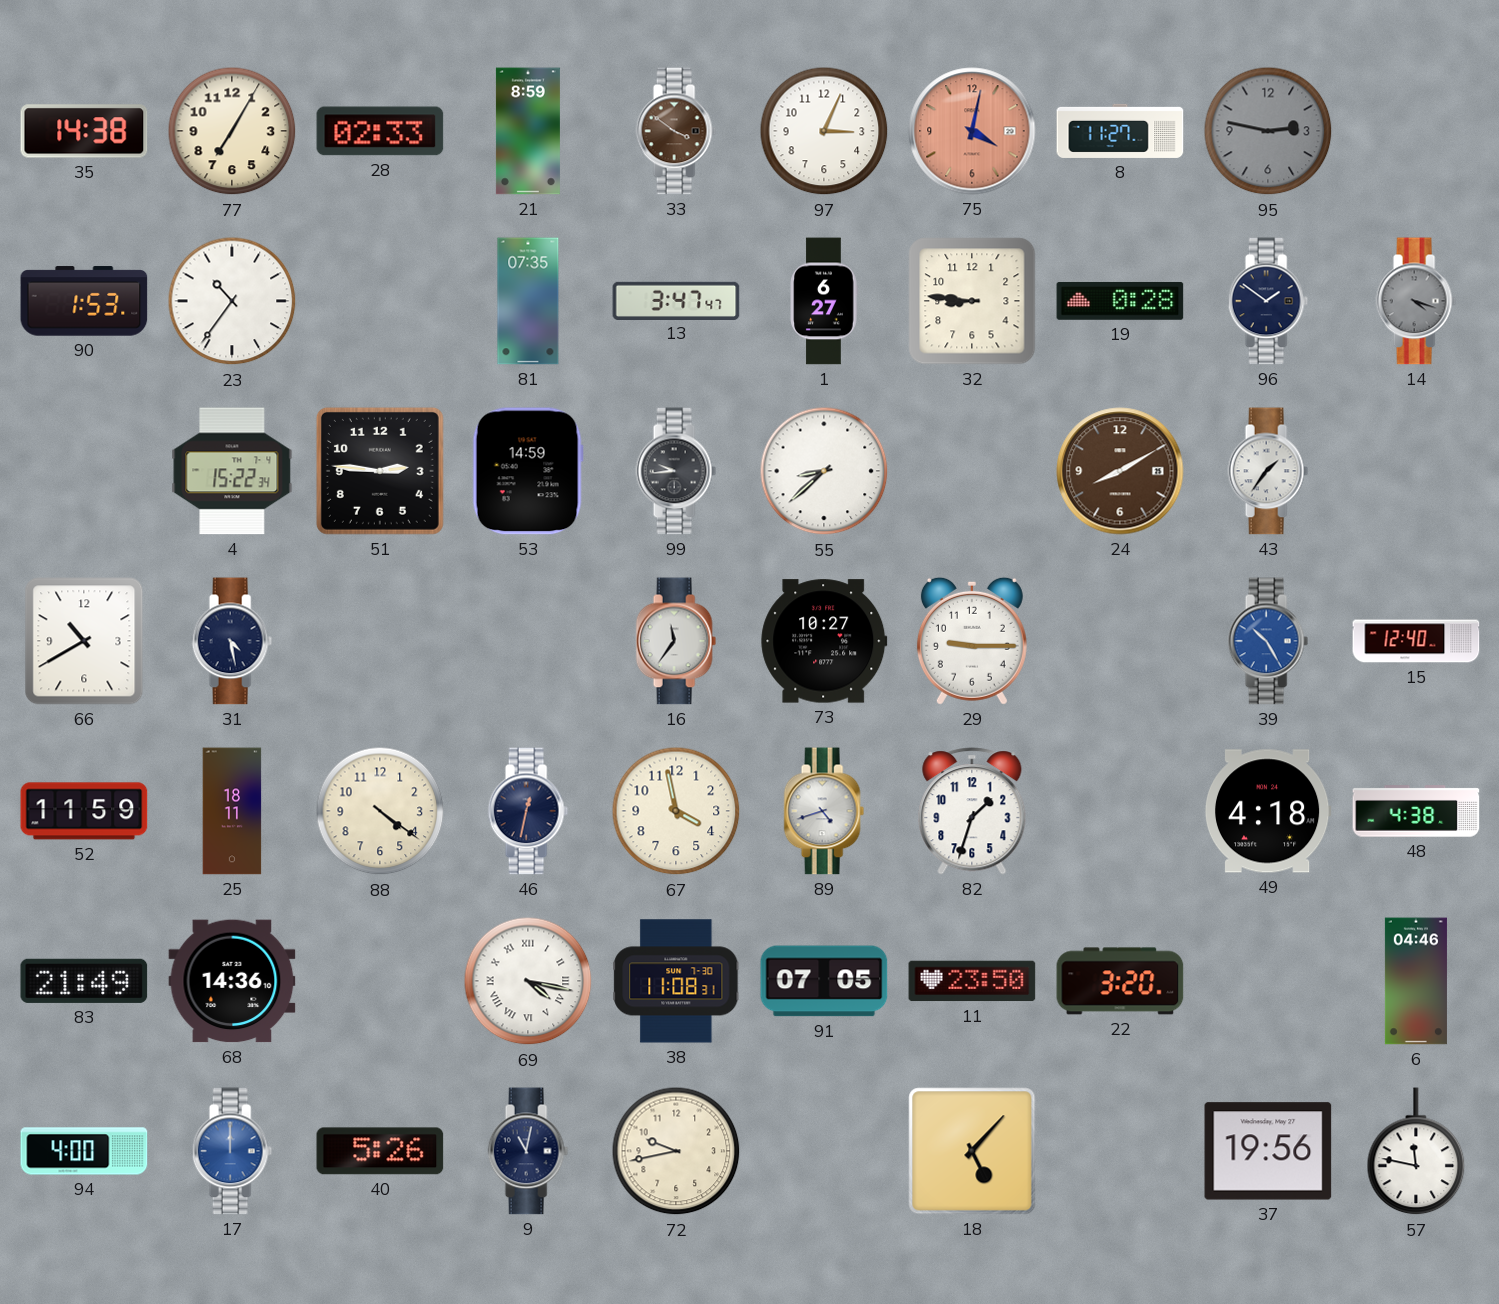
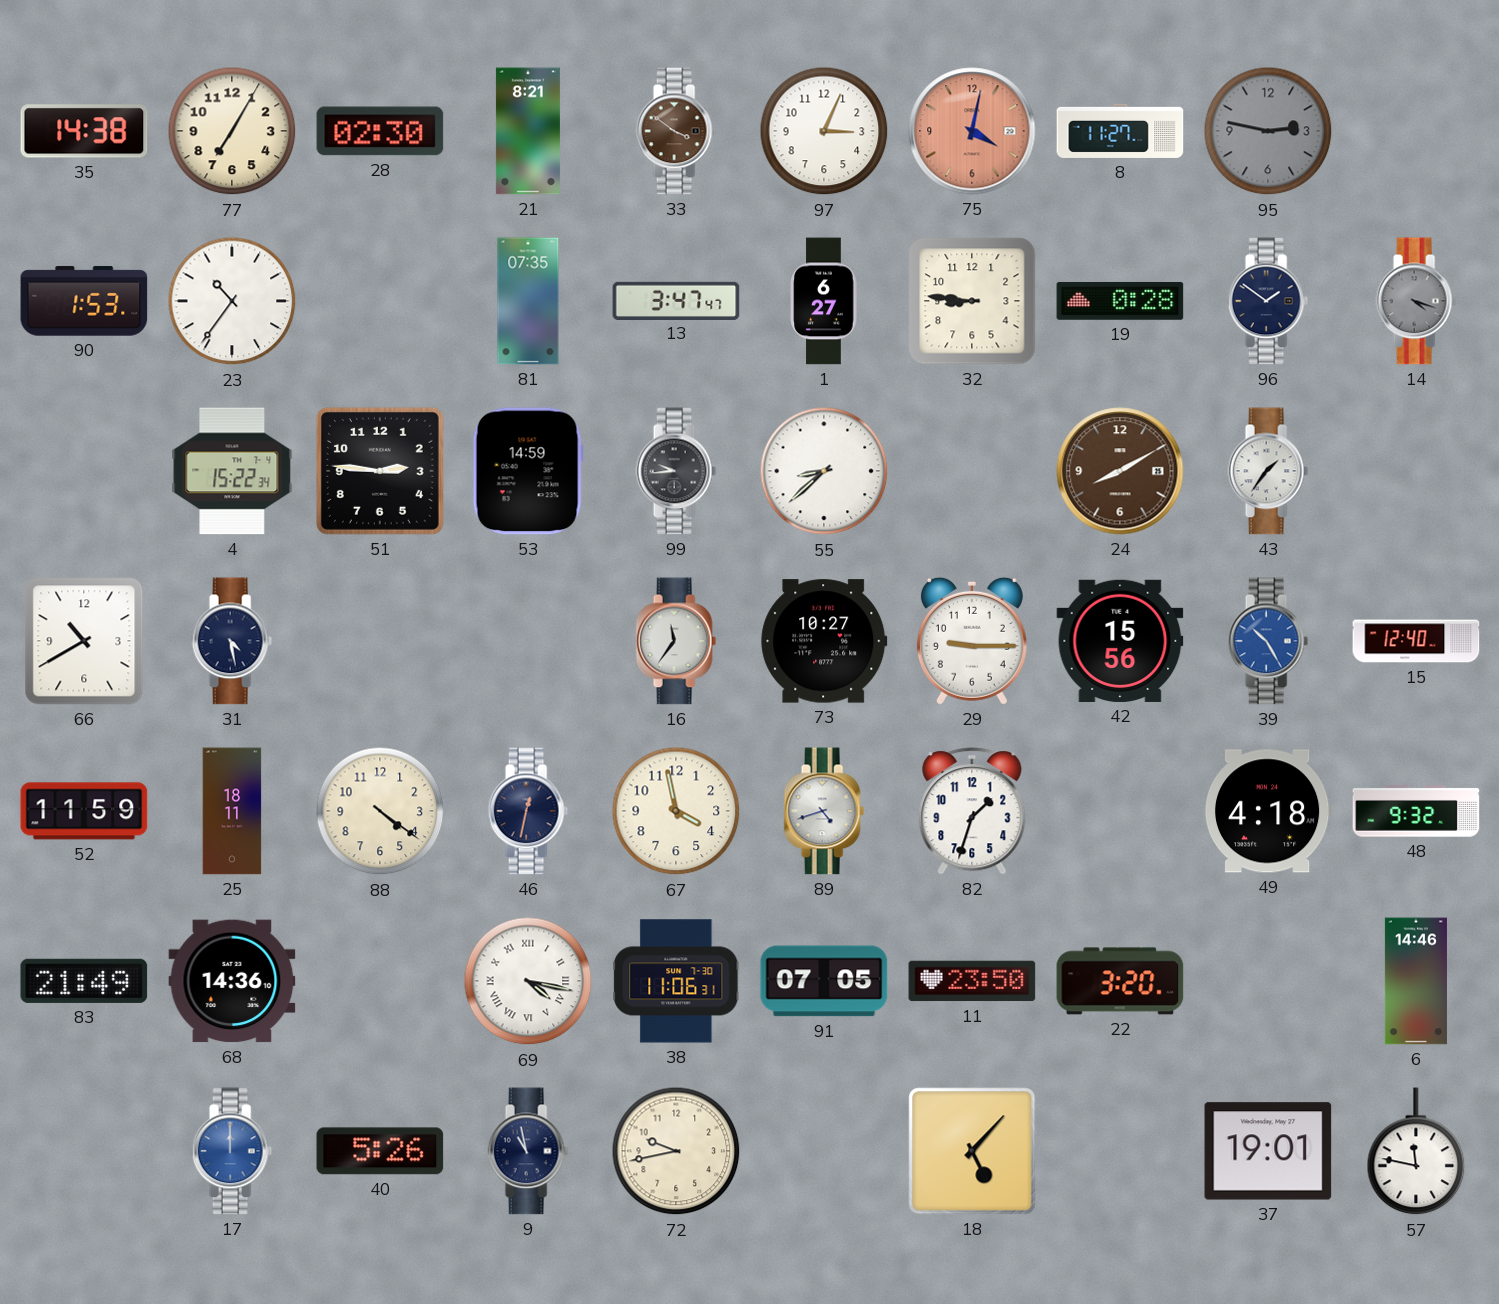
28: 02:33 -> 02:30 (380, 131)
21: 8:59 -> 8:21 (528, 131)
42: none -> 15:56 (1120, 641)
48: 4:38 -> 9:32 (1416, 811)
38: 11:08 -> 11:06 (676, 981)
6: 04:46 -> 14:46 (1416, 981)
94: 4:00 -> none (84, 1151)
9: 11:02 -> 10:58 (528, 1151)
37: 19:56 -> 19:01 (1268, 1151)
